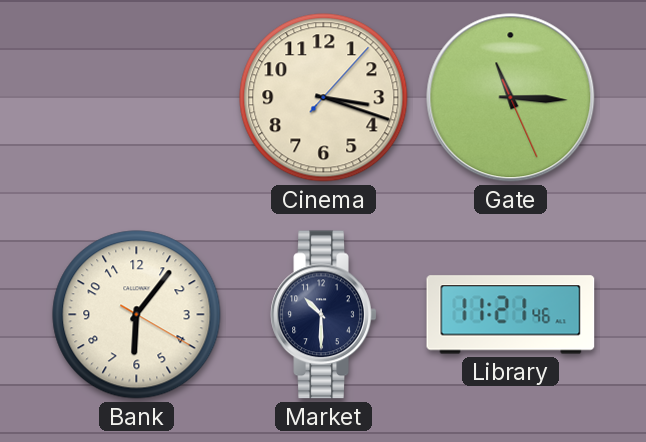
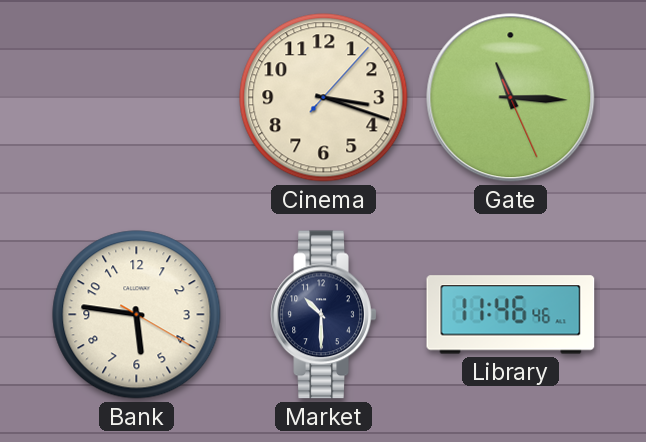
Bank: 6:06 -> 5:46 (137, 315)
Library: 11:21 -> 11:46 (511, 315)
